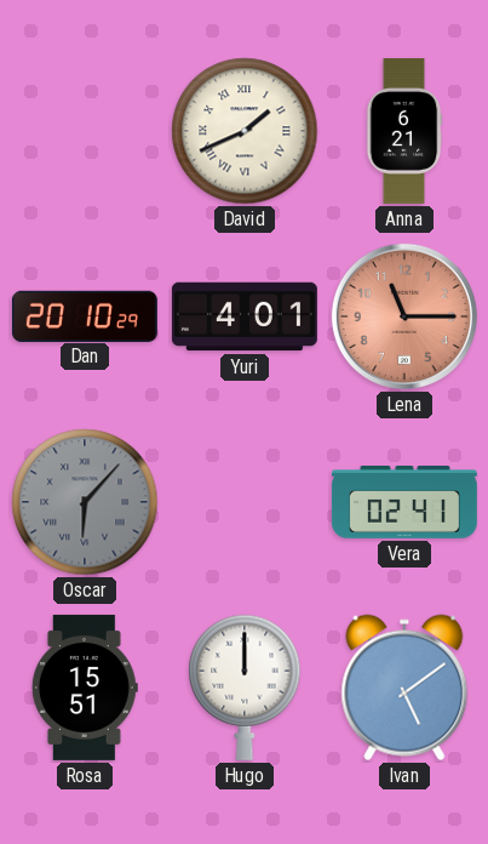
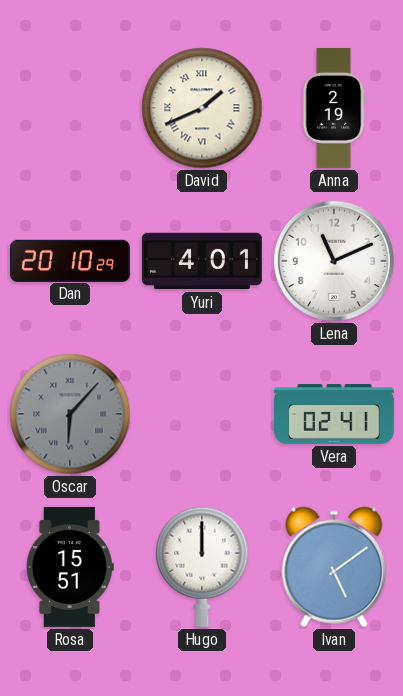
Anna: 6:21 -> 2:19 (334, 108)
Lena: 11:15 -> 11:11 (334, 261)
Lena dial: salmon -> white (334, 261)
